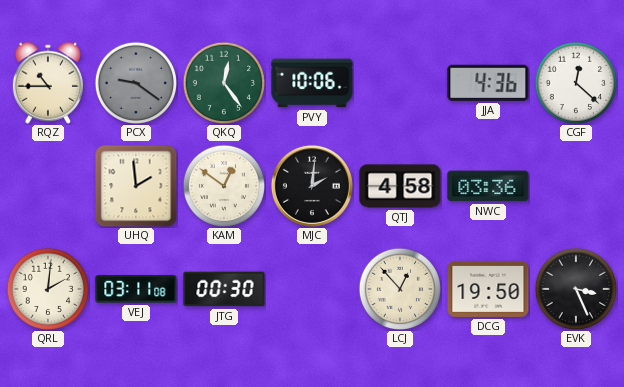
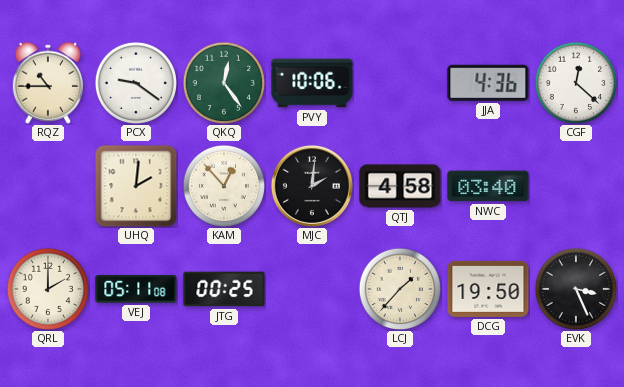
PCX dial: grey -> white (135, 82)
UHQ: 1:59 -> 2:01 (136, 186)
KAM: 12:51 -> 12:53 (223, 185)
NWC: 03:36 -> 03:40 (488, 186)
QRL: 2:01 -> 2:00 (47, 288)
VEJ: 03:11 -> 05:11 (136, 289)
JTG: 00:30 -> 00:25 (224, 289)
LCJ: 12:53 -> 1:37 (399, 288)
